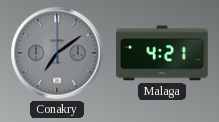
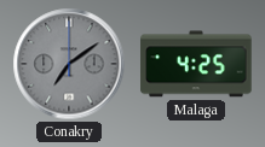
Malaga: 4:21 -> 4:25 (196, 64)
